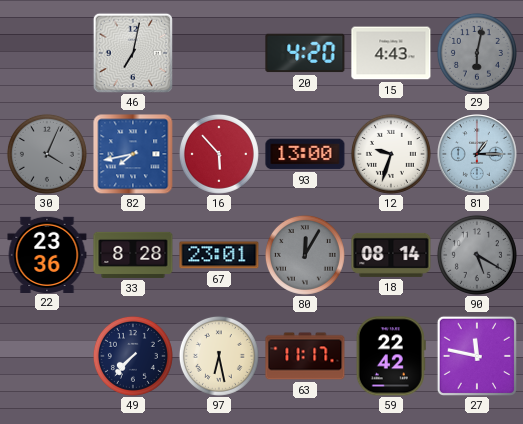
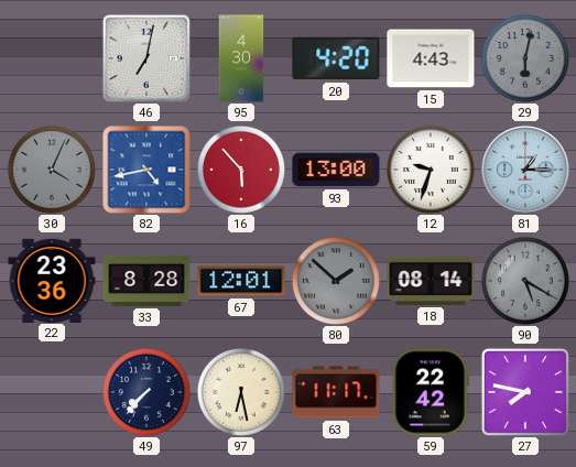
95: none -> 4:30 (241, 58)
82: 7:43 -> 4:43 (146, 170)
67: 23:01 -> 12:01 (241, 281)
80: 12:05 -> 1:52 (336, 281)
27: 11:47 -> 7:47 (525, 392)
